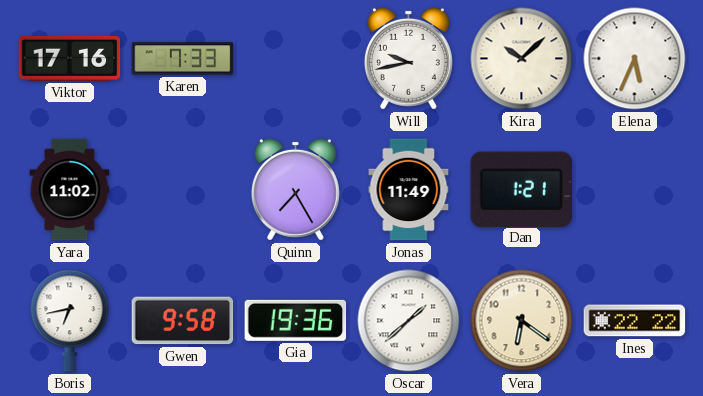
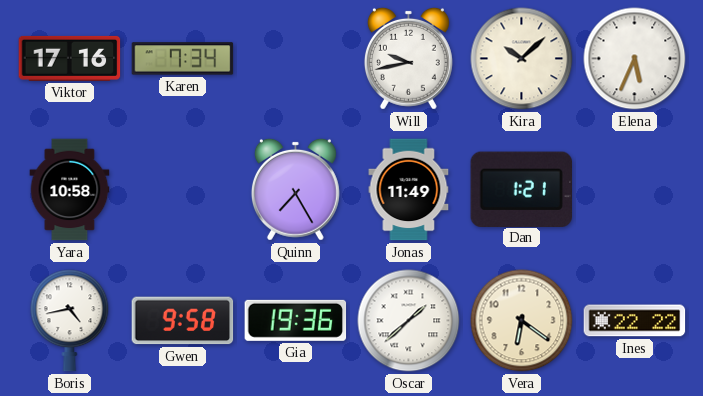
Karen: 7:33 -> 7:34 (183, 59)
Yara: 11:02 -> 10:58 (70, 190)
Boris: 6:43 -> 4:43 (70, 321)
